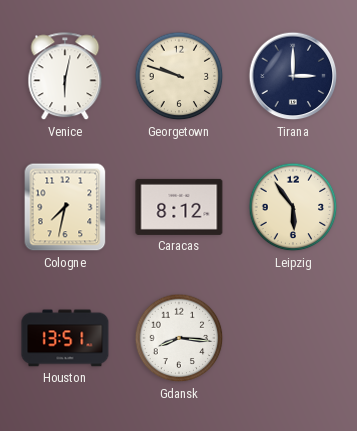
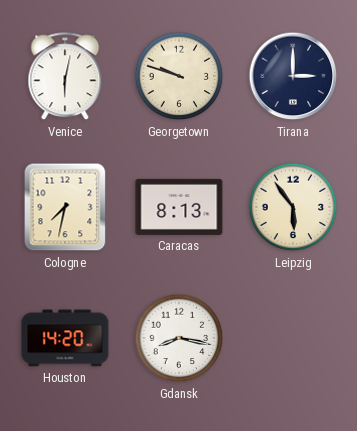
Caracas: 8:12 -> 8:13 (179, 207)
Houston: 13:51 -> 14:20 (65, 338)
Gdansk: 8:16 -> 8:17 (179, 338)
